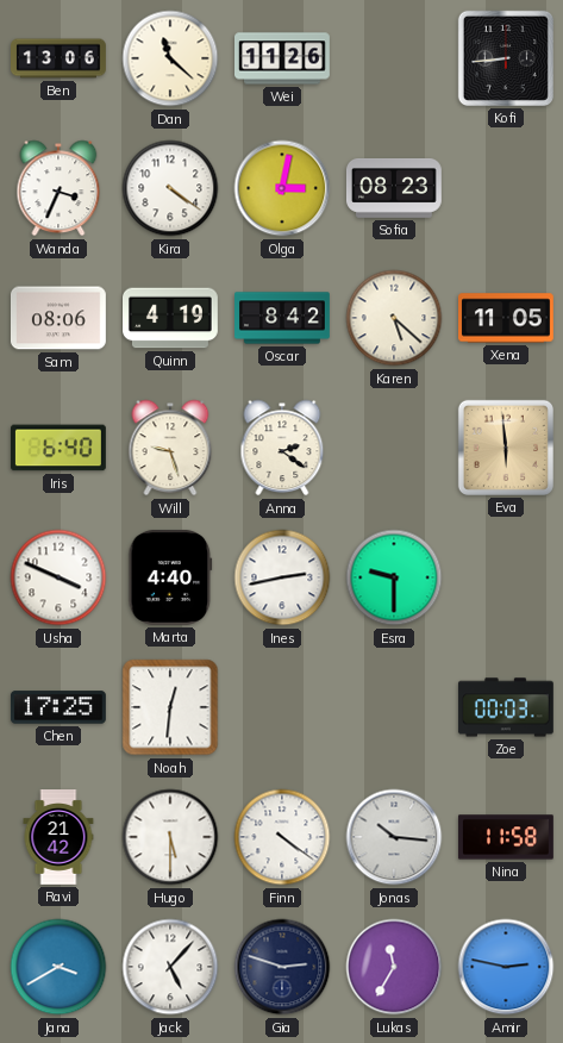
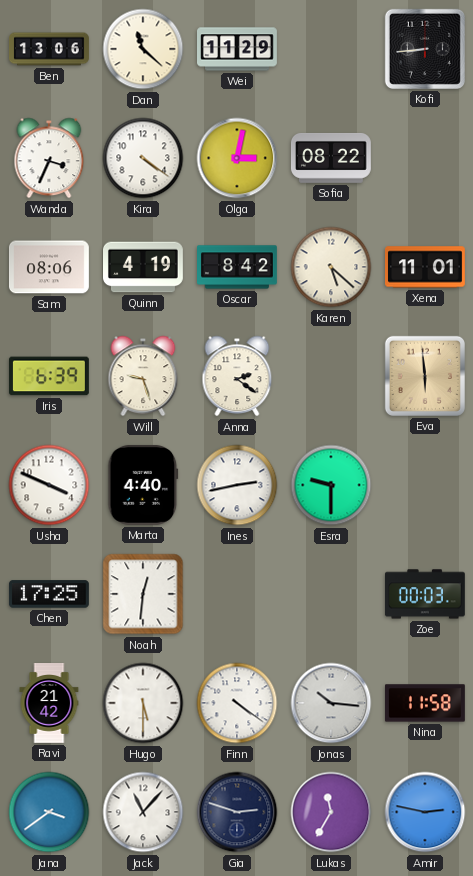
Wei: 11:26 -> 11:29 (238, 49)
Sofia: 08:23 -> 08:22 (331, 158)
Xena: 11:05 -> 11:01 (426, 267)
Iris: 6:40 -> 6:39 (49, 376)
Jana: 3:40 -> 3:39 (49, 812)
Jack: 5:07 -> 11:07 (143, 812)
